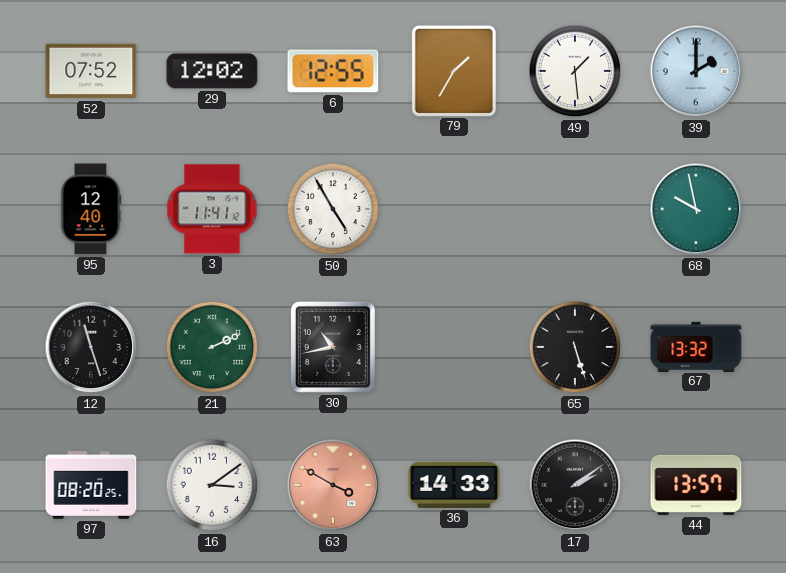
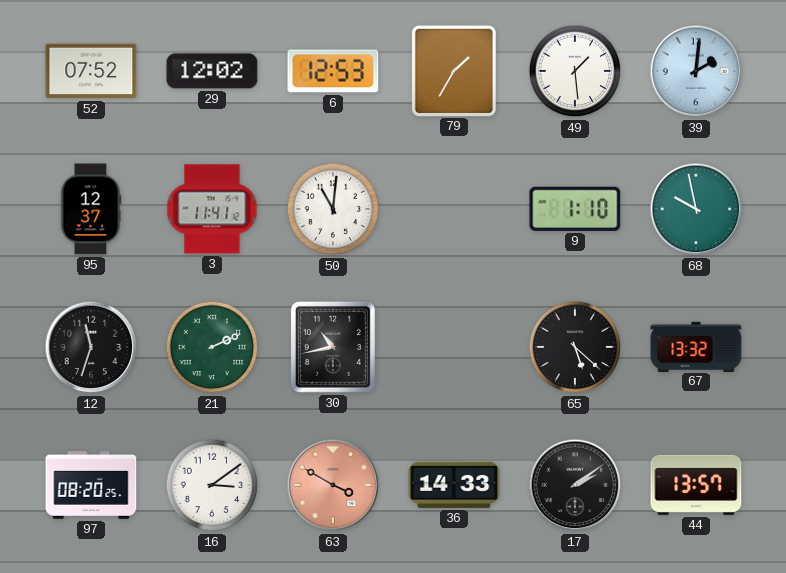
6: 12:55 -> 12:53 (333, 71)
39: 2:00 -> 2:01 (696, 71)
95: 12:40 -> 12:37 (91, 209)
50: 4:55 -> 11:01 (333, 209)
9: none -> 1:10 (575, 209)
12: 11:27 -> 11:33 (91, 347)
65: 5:27 -> 5:22 (575, 347)
